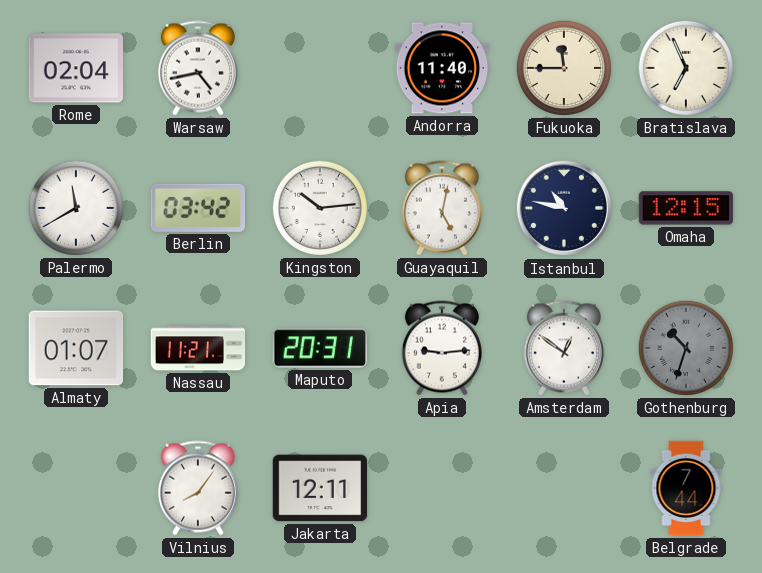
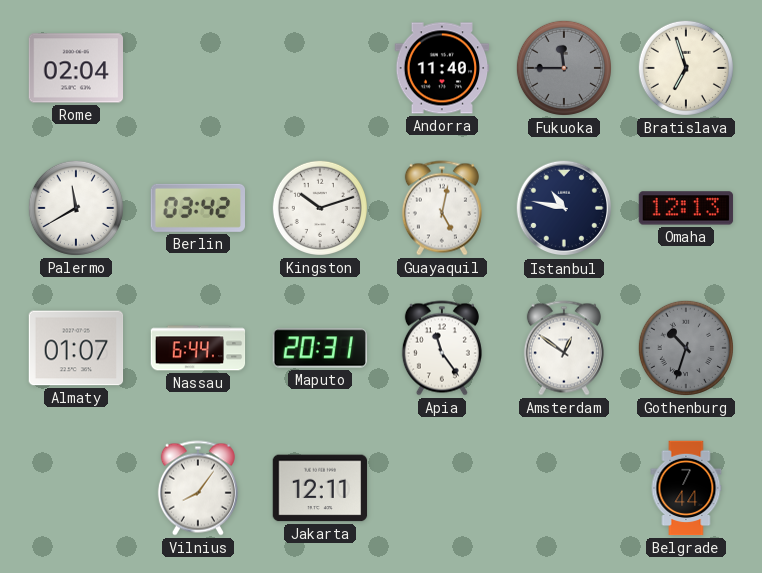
Warsaw: 4:43 -> none (198, 68)
Fukuoka dial: cream -> grey (564, 68)
Bratislava: 6:56 -> 6:57 (686, 68)
Kingston: 10:14 -> 10:12 (320, 208)
Omaha: 12:15 -> 12:13 (686, 208)
Nassau: 11:21 -> 6:44 (198, 348)
Apia: 9:14 -> 11:24 (442, 348)
